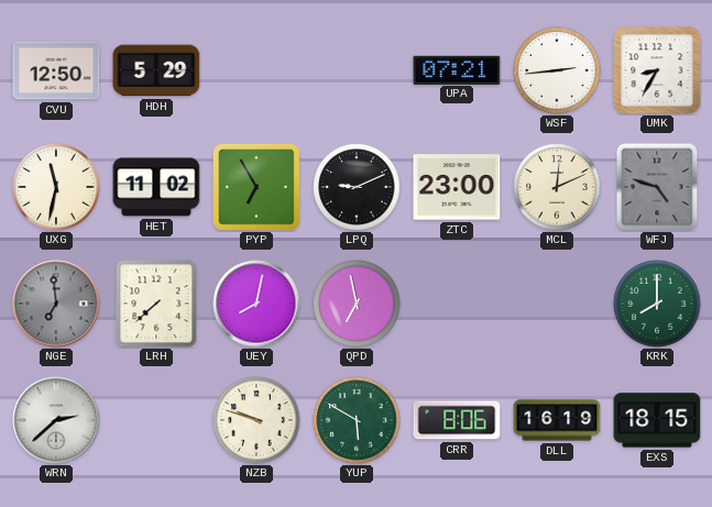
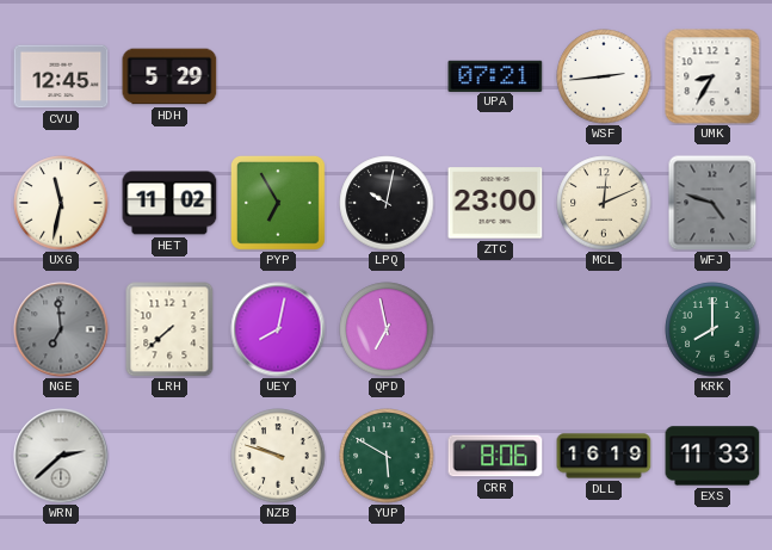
CVU: 12:50 -> 12:45 (61, 76)
LPQ: 9:11 -> 10:02 (387, 203)
EXS: 18:15 -> 11:33 (712, 456)
